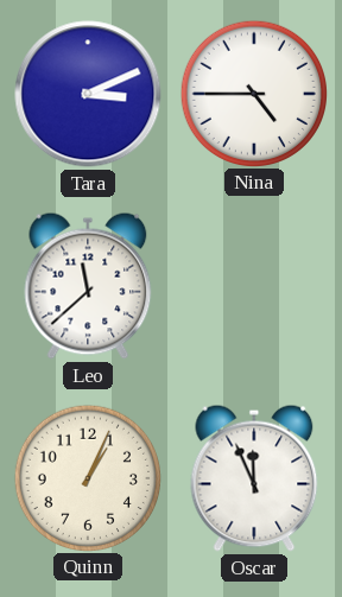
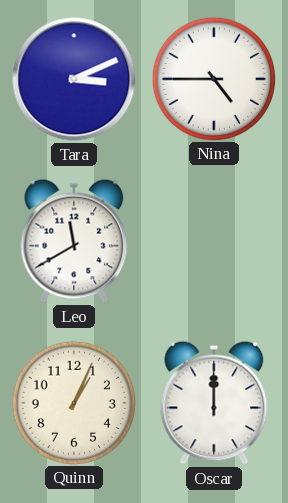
Leo: 11:38 -> 11:40 (74, 241)
Oscar: 11:56 -> 12:00 (214, 403)
